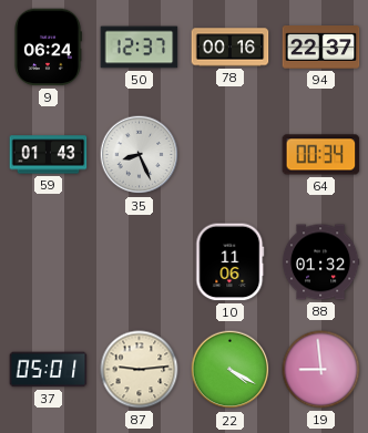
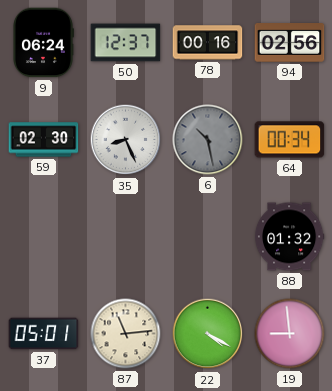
94: 22:37 -> 02:56 (290, 43)
59: 01:43 -> 02:30 (44, 140)
6: none -> 10:28 (208, 140)
10: 11:06 -> none (231, 262)
87: 9:14 -> 11:14 (126, 334)
